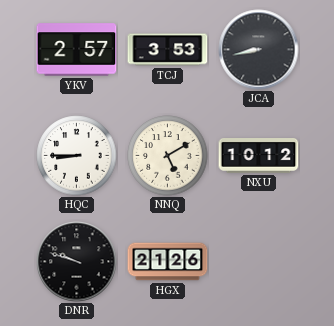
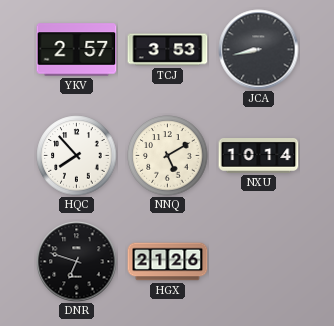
HQC: 8:45 -> 7:53 (77, 156)
NXU: 10:12 -> 10:14 (259, 156)
DNR: 9:48 -> 6:48 (77, 262)
